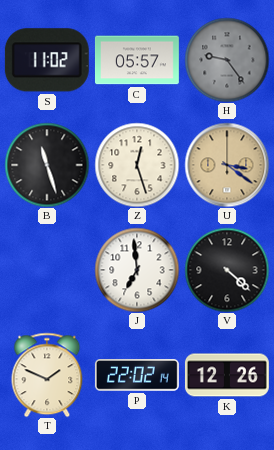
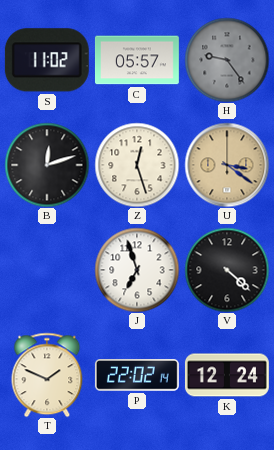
B: 11:27 -> 12:12 (47, 165)
J: 6:59 -> 6:57 (137, 270)
K: 12:26 -> 12:24 (227, 375)
